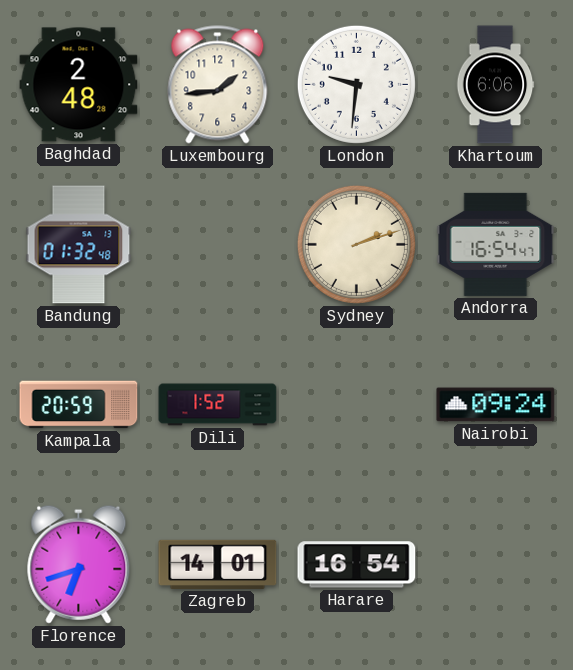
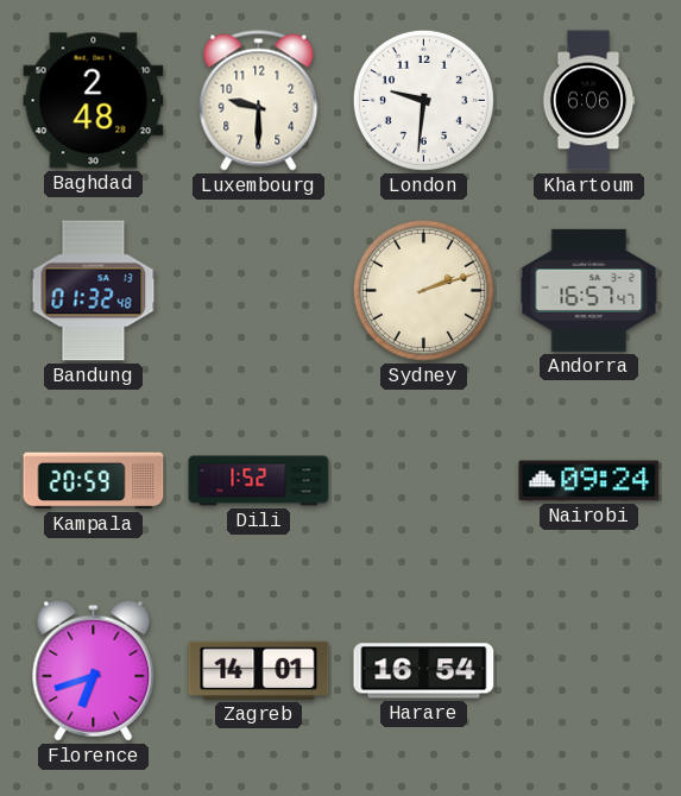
Luxembourg: 1:44 -> 9:30 (259, 101)
Andorra: 16:54 -> 16:57 (589, 290)
